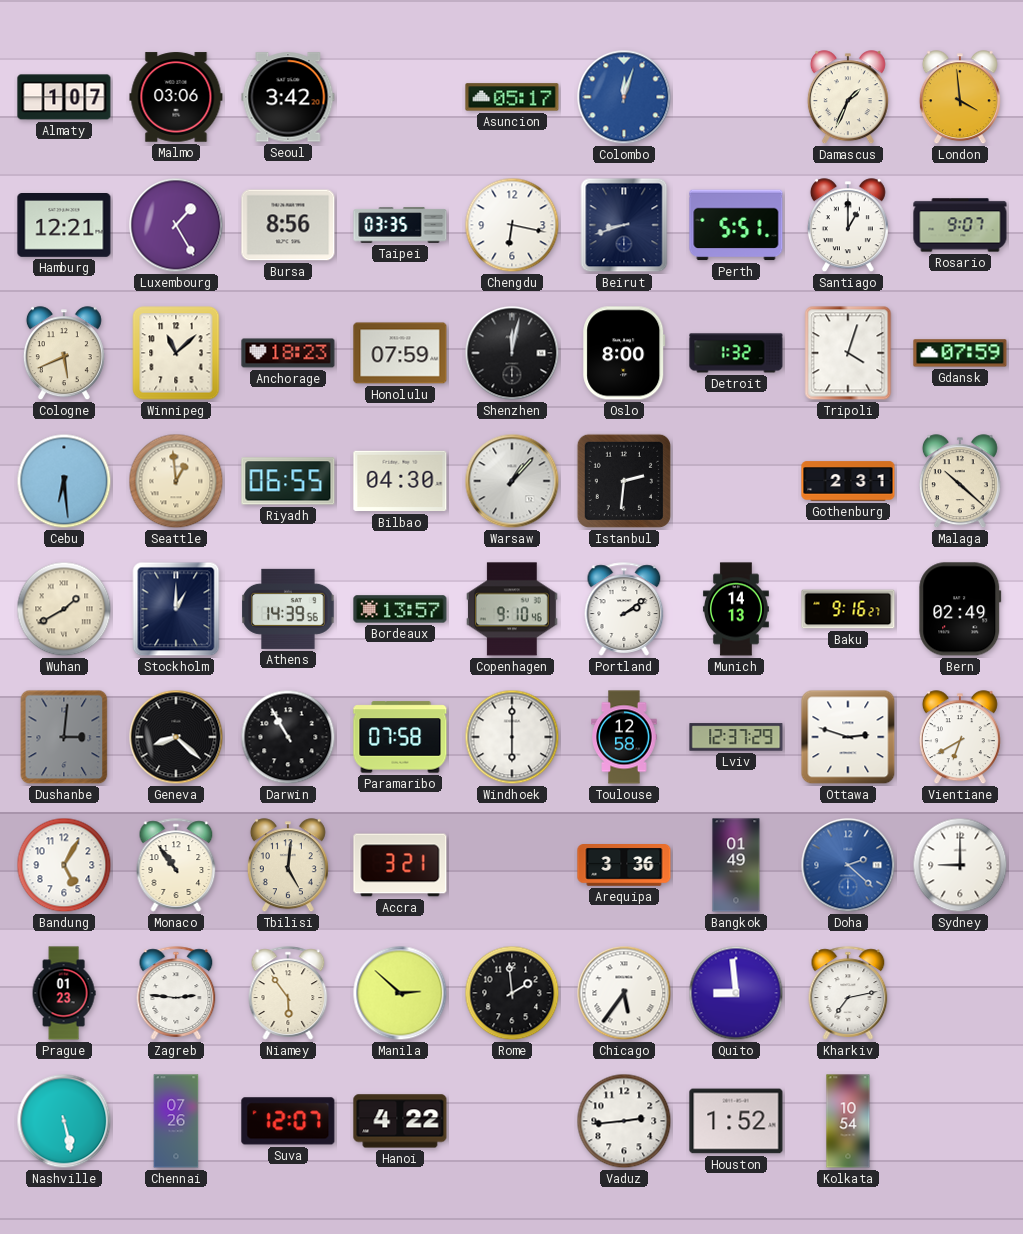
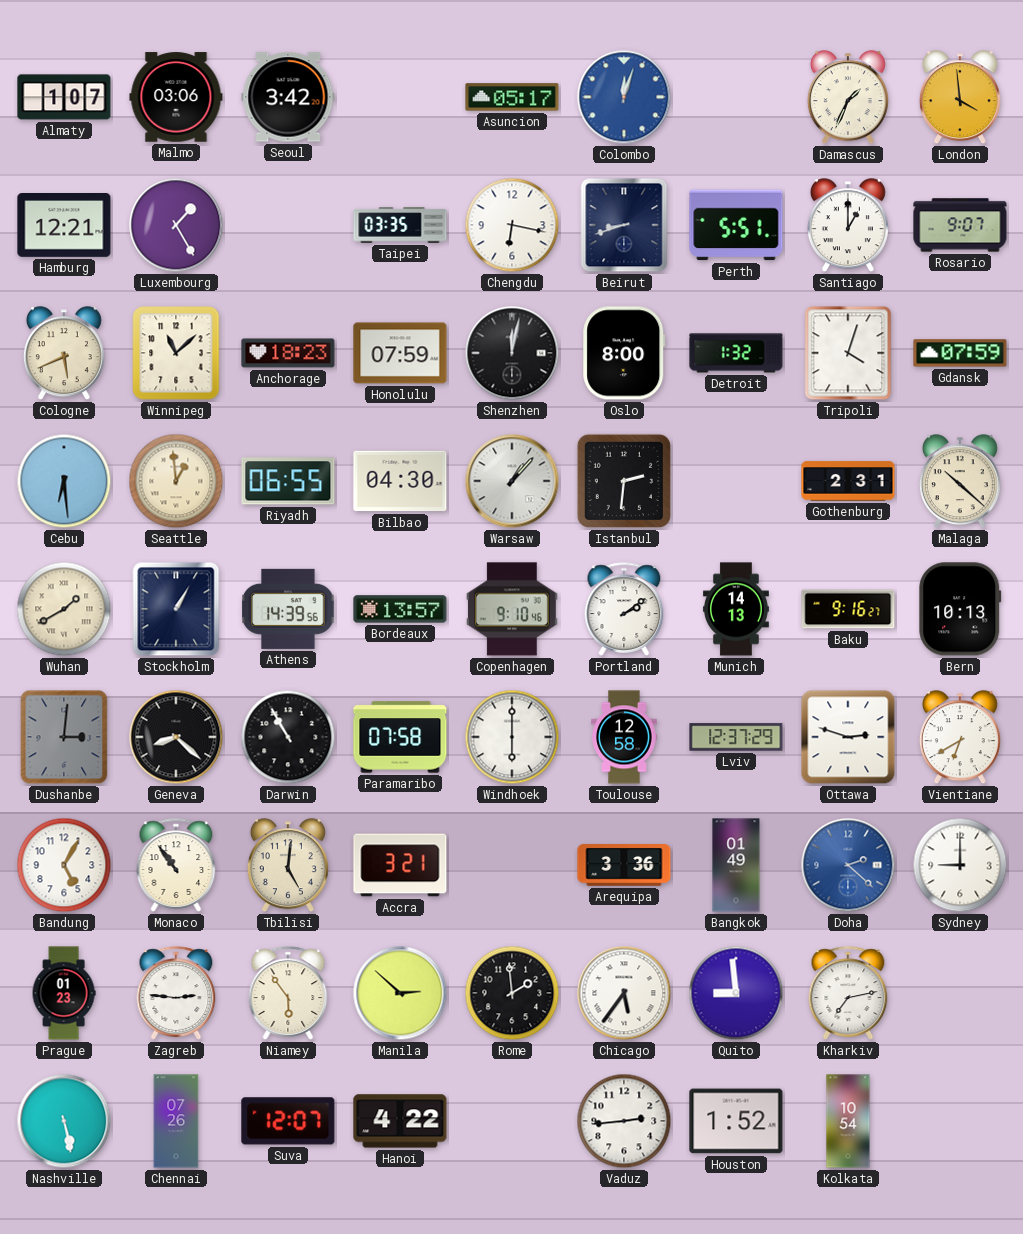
Bursa: 8:56 -> none (288, 225)
Stockholm: 1:00 -> 1:05 (176, 609)
Bern: 02:49 -> 10:13 (960, 609)
